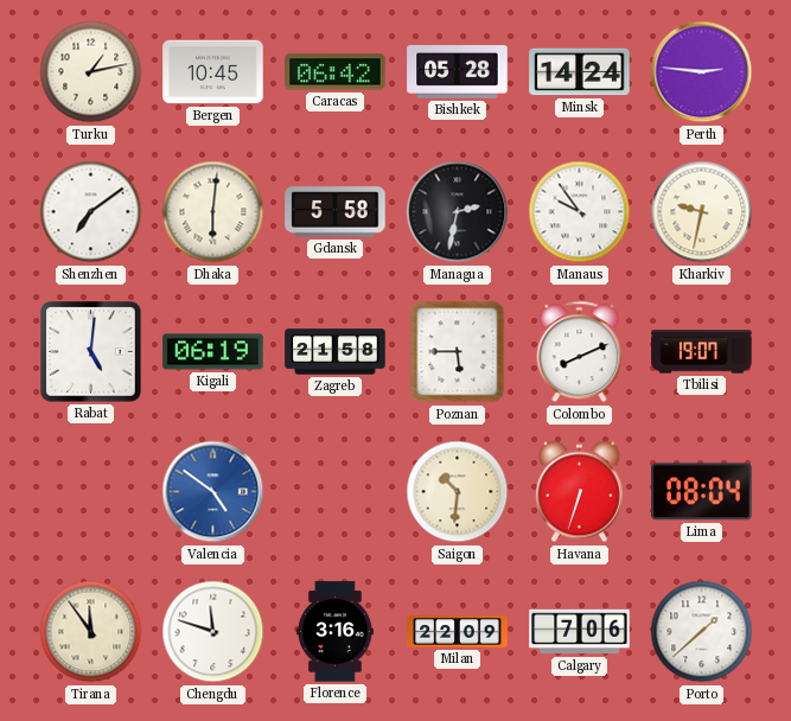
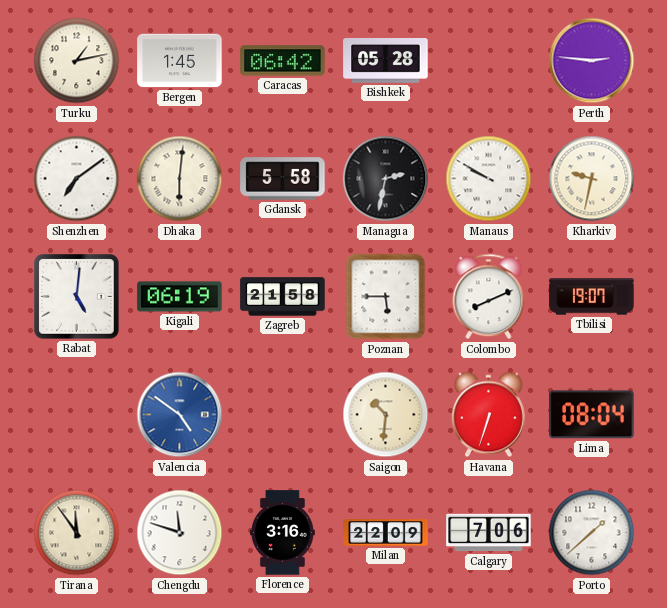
Bergen: 10:45 -> 1:45 (180, 61)
Minsk: 14:24 -> none (580, 72)
Manaus: 9:54 -> 9:50 (489, 179)
